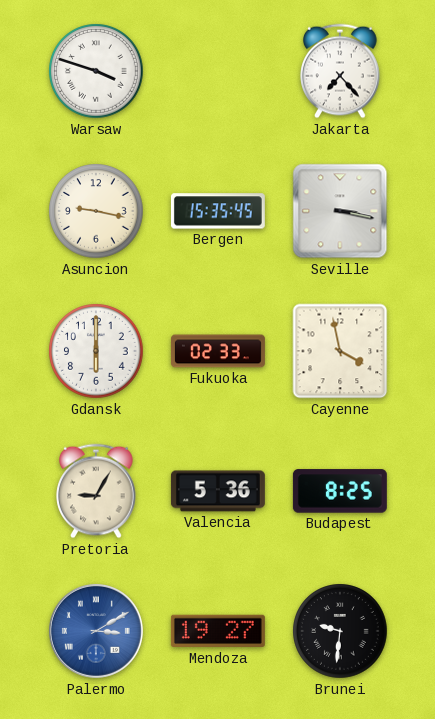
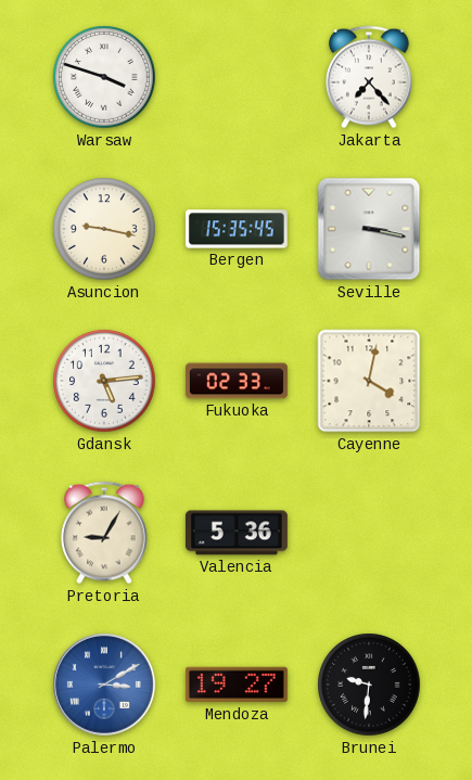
Gdansk: 6:00 -> 5:14 (104, 381)
Cayenne: 3:58 -> 4:02 (369, 381)
Budapest: 8:25 -> none (340, 491)
